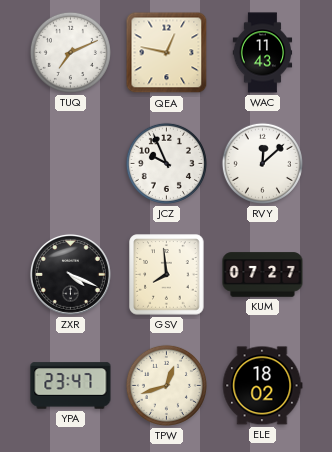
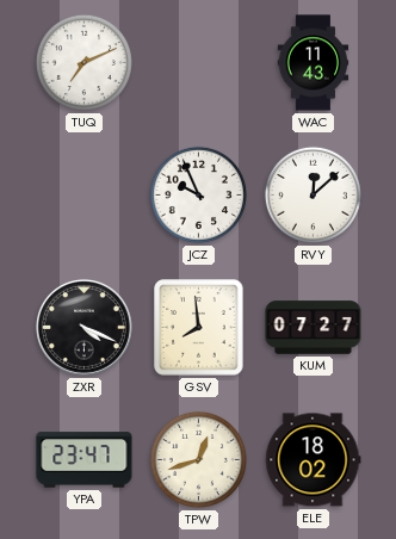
QEA: 12:47 -> none (167, 53)
